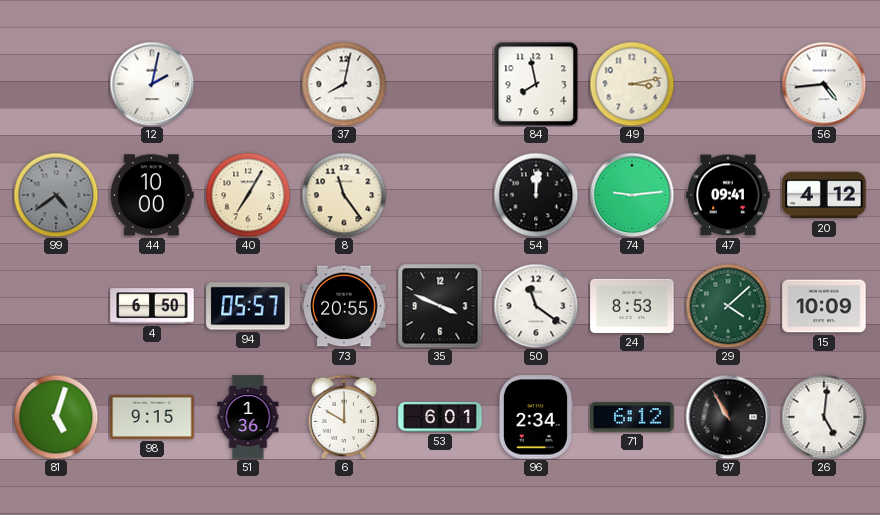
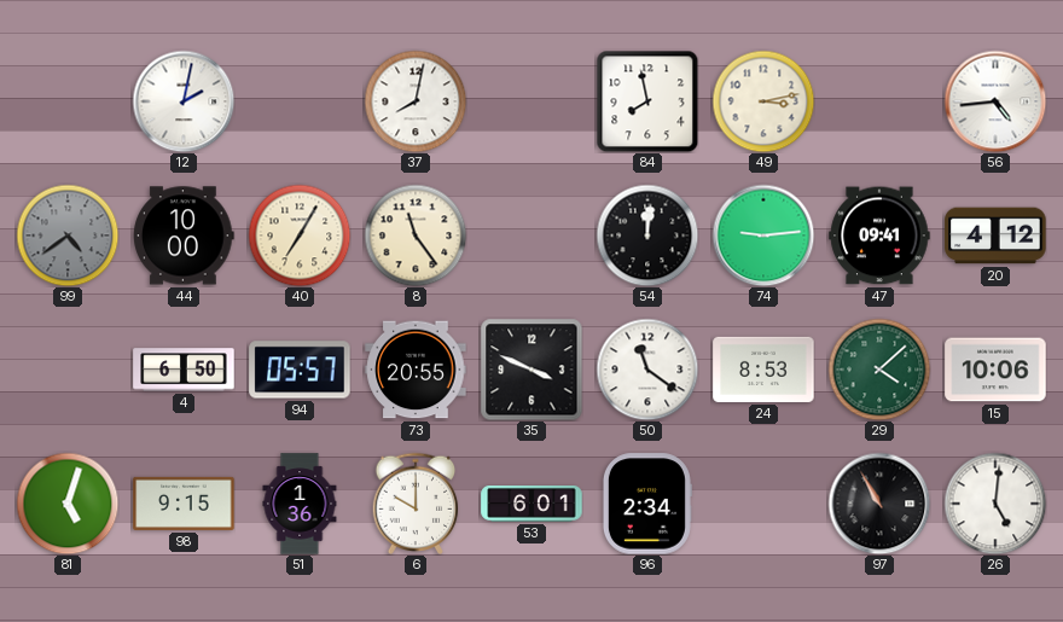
15: 10:09 -> 10:06 (995, 370)
71: 6:12 -> none (632, 417)
